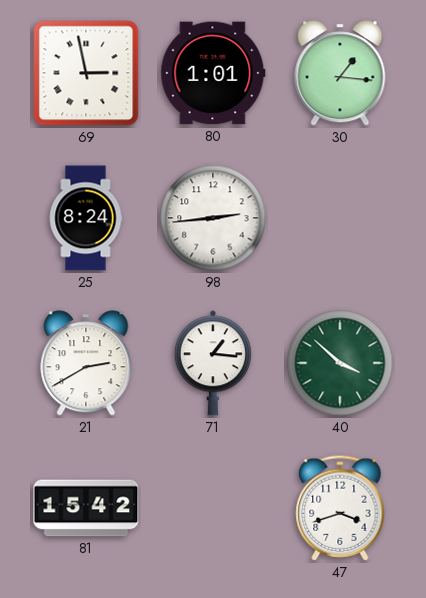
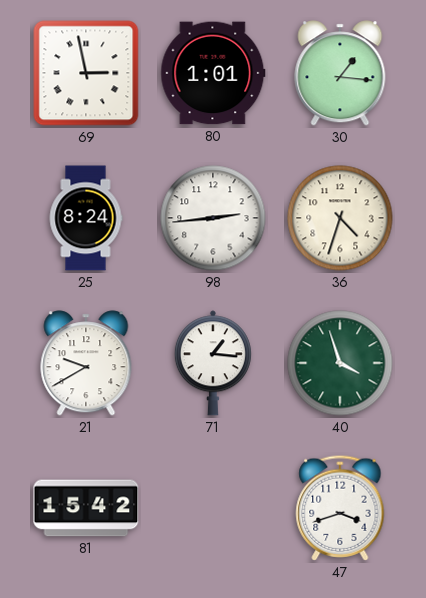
36: none -> 4:33 (340, 218)
21: 2:40 -> 9:40 (86, 363)
40: 3:52 -> 3:57 (340, 363)
